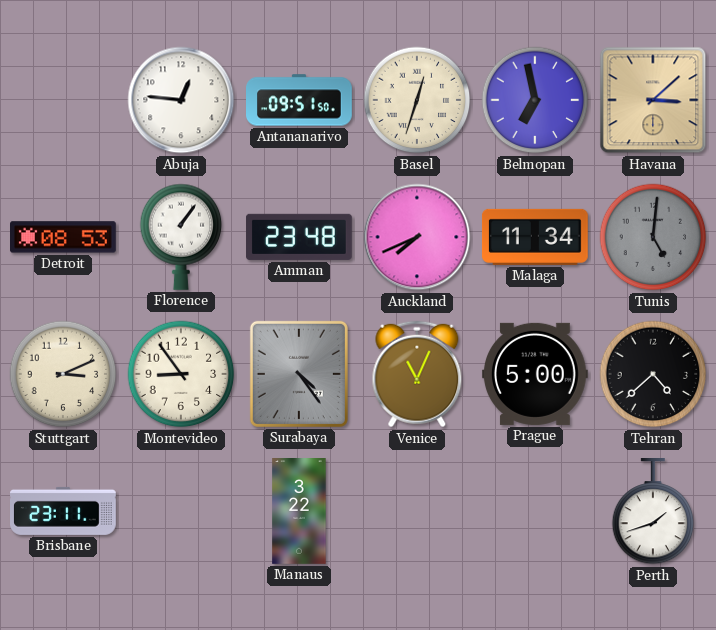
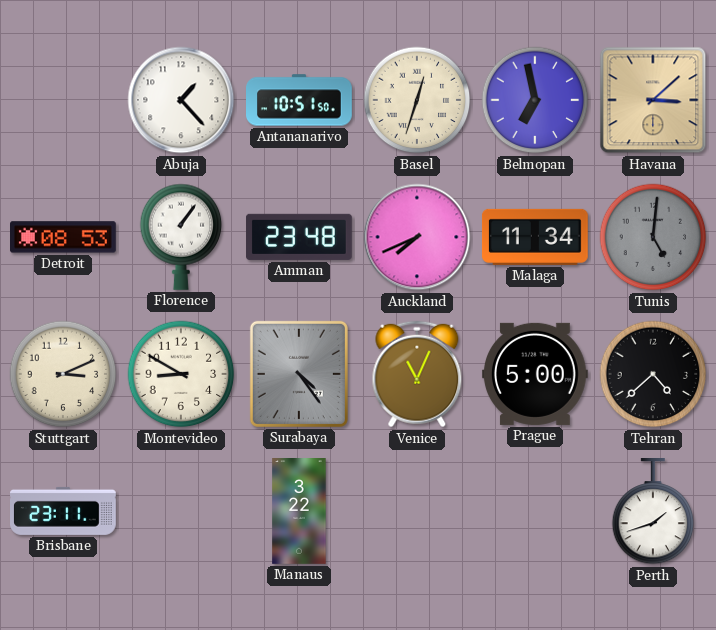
Abuja: 12:46 -> 1:23 (181, 100)
Antananarivo: 09:51 -> 10:51 (300, 100)
Montevideo: 8:54 -> 8:50 (181, 374)
